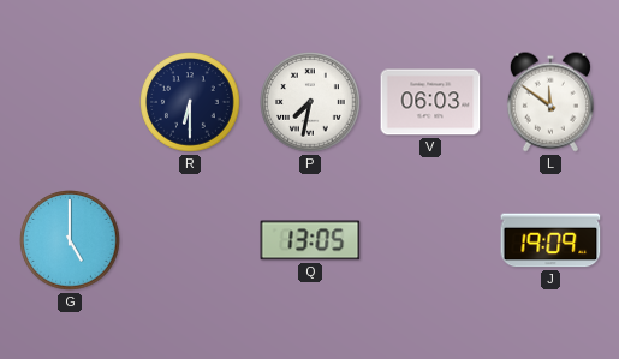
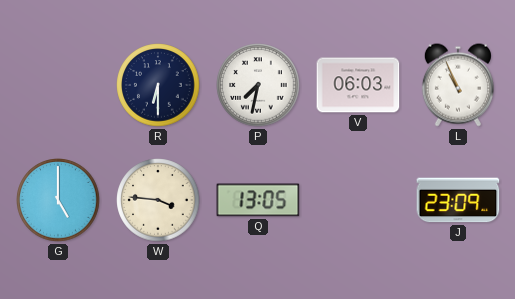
L: 11:51 -> 10:56 (458, 85)
W: none -> 3:46 (158, 200)
J: 19:09 -> 23:09 (458, 200)
